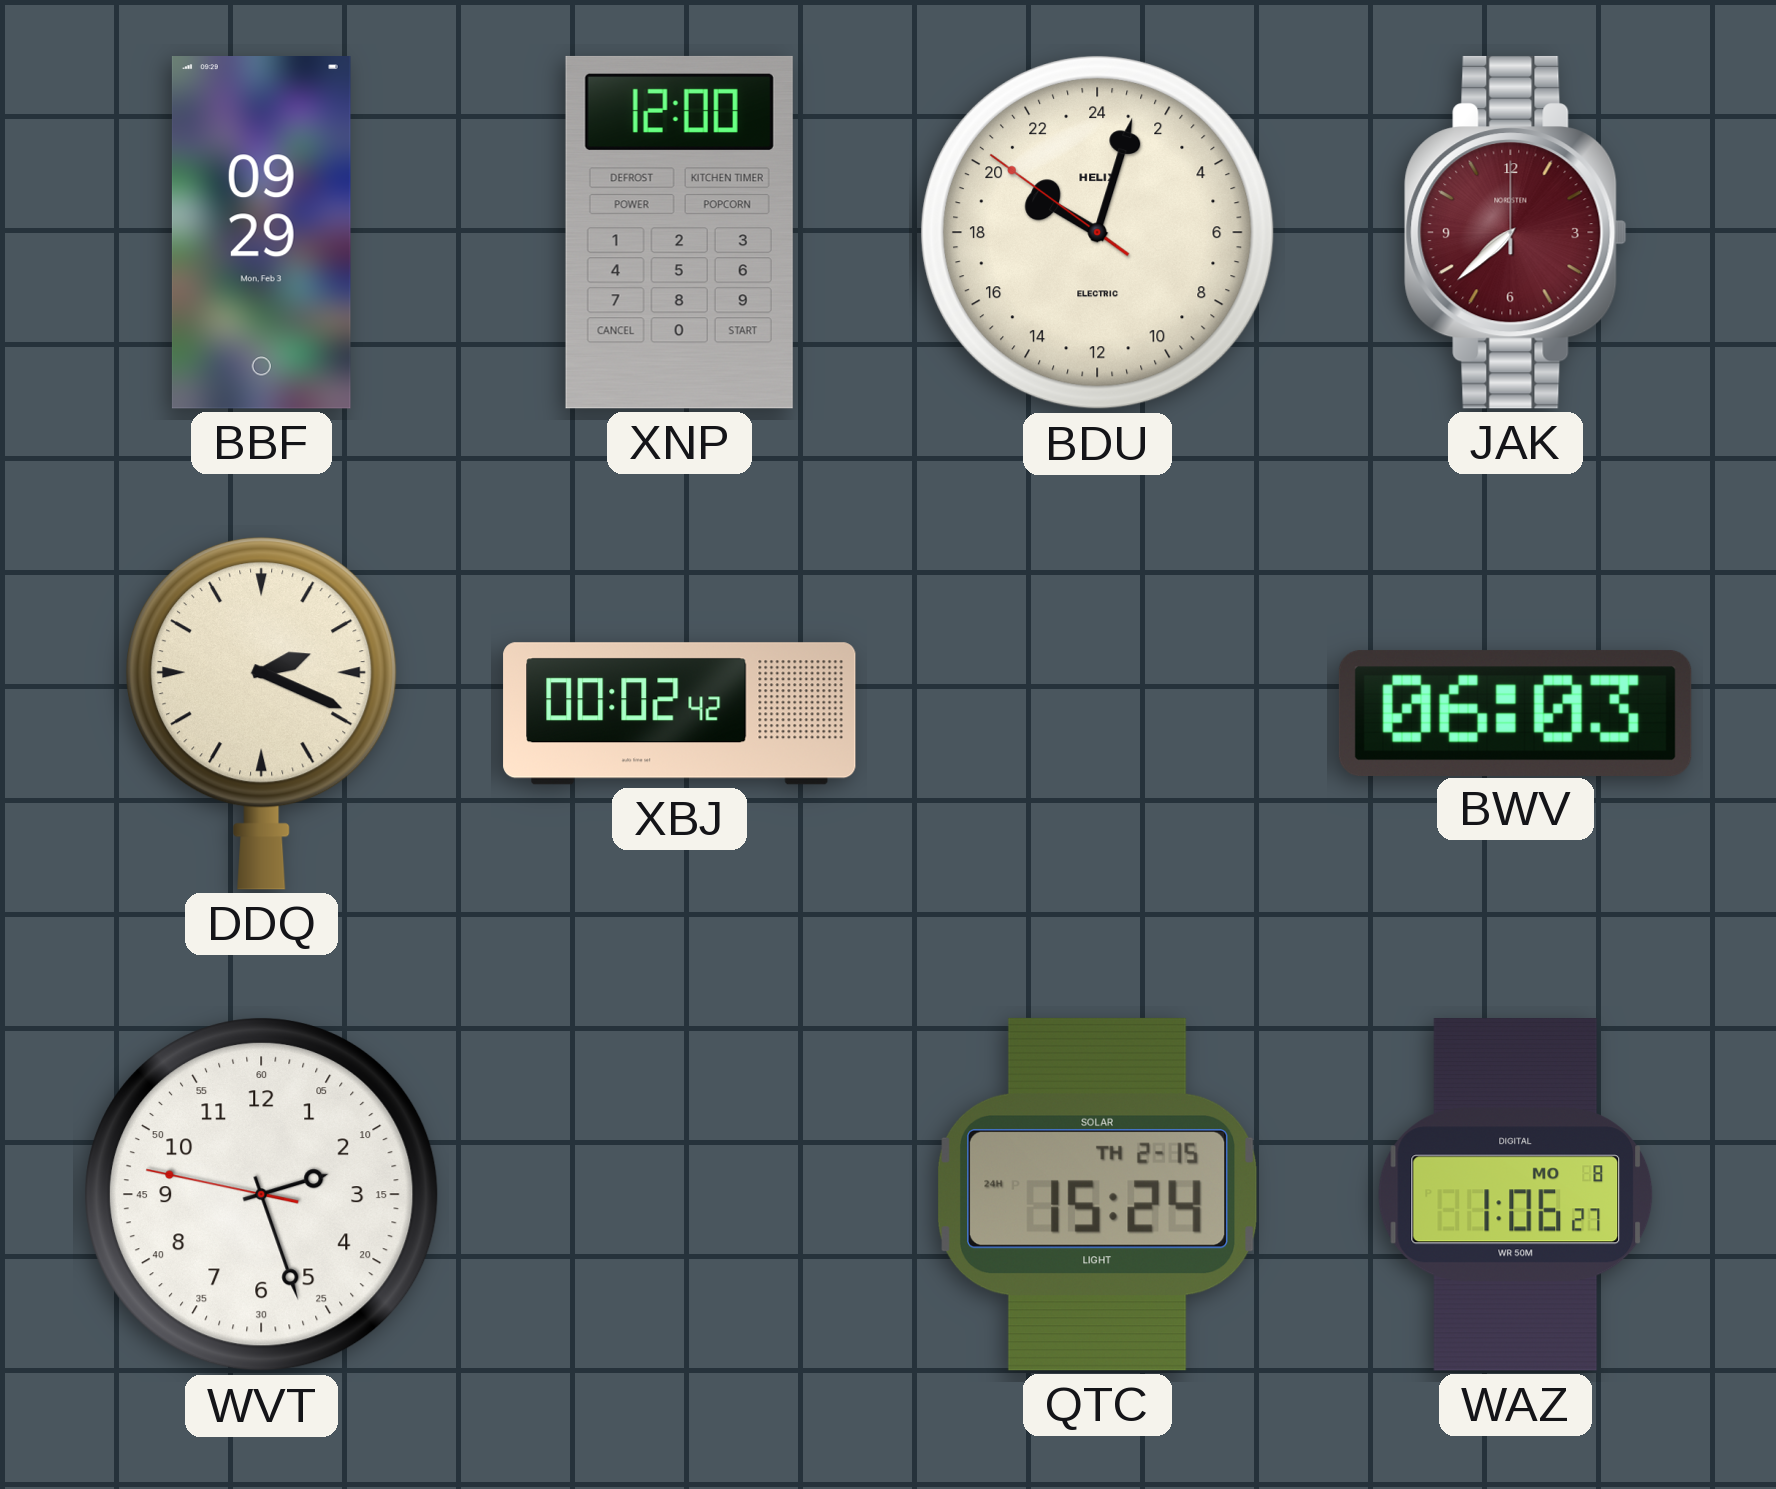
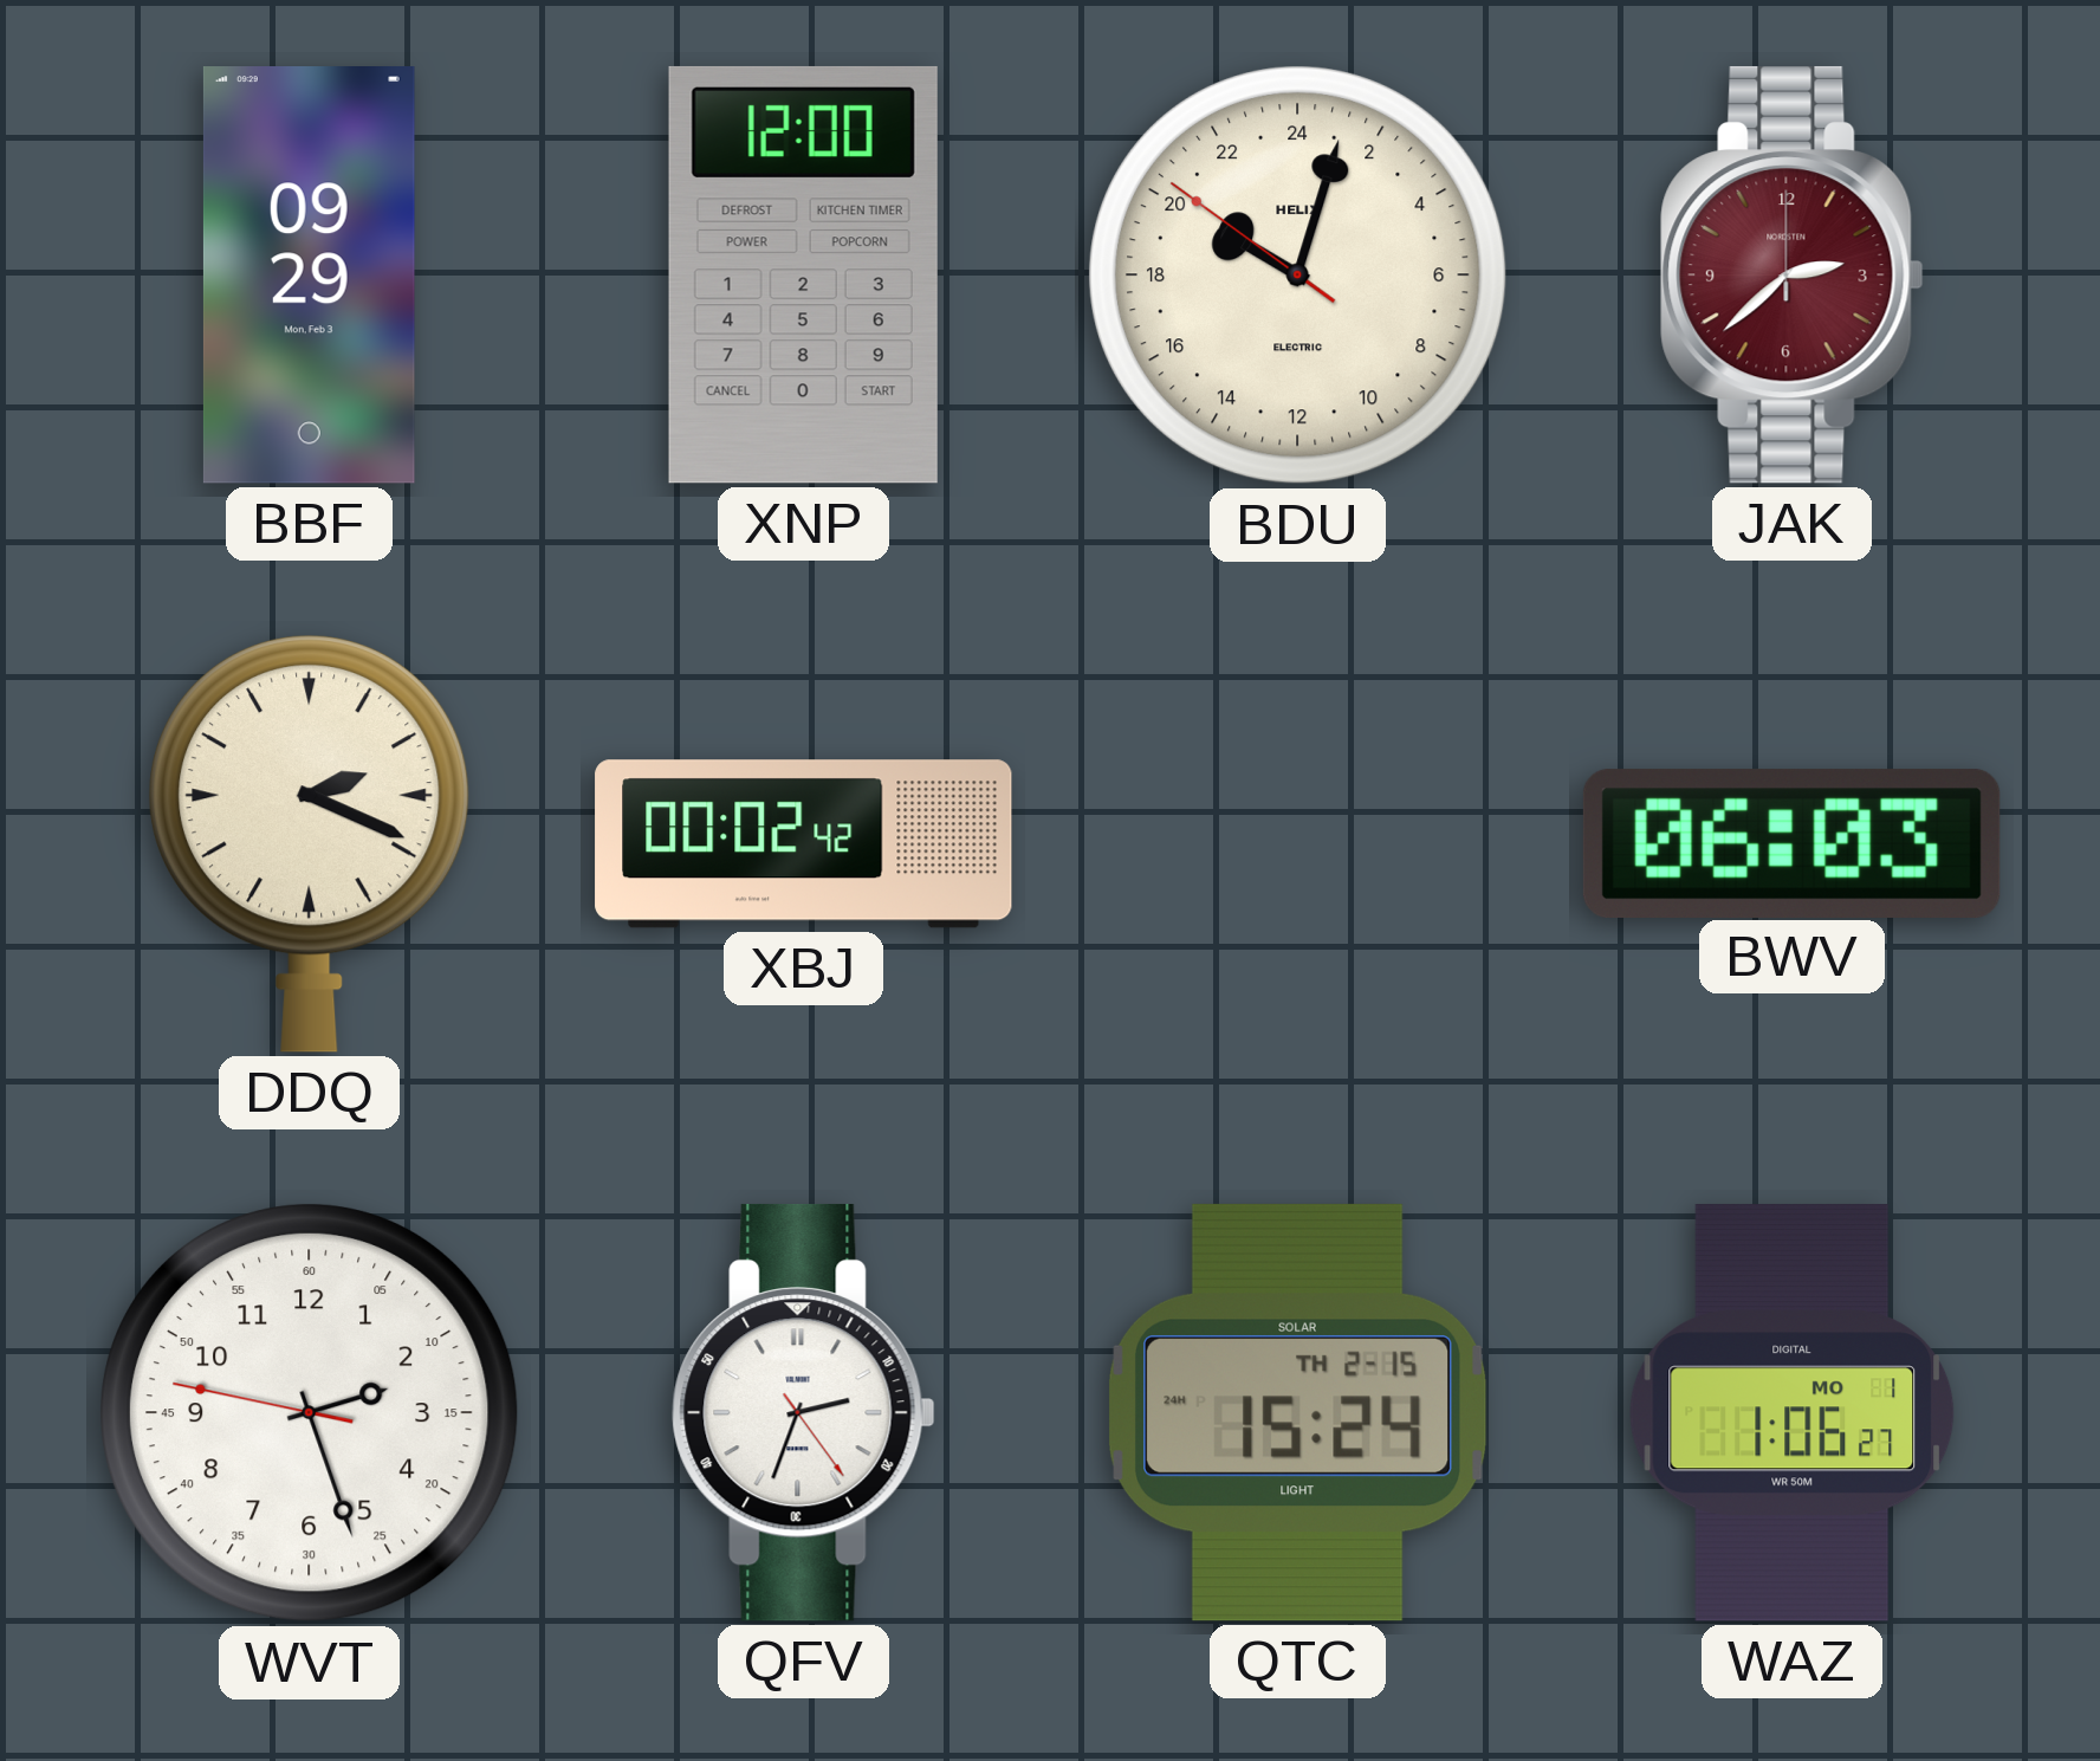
JAK: 7:38 -> 2:38 (1793, 274)
QFV: none -> 2:33 (804, 1412)
WAZ date: MO 8 -> MO 1 (1793, 1413)
